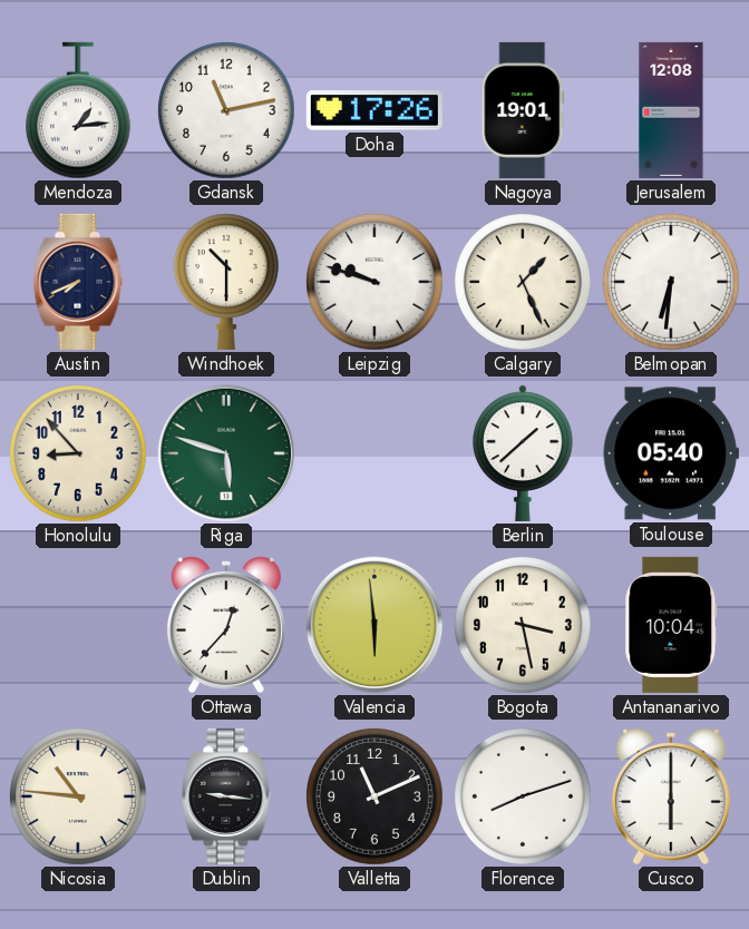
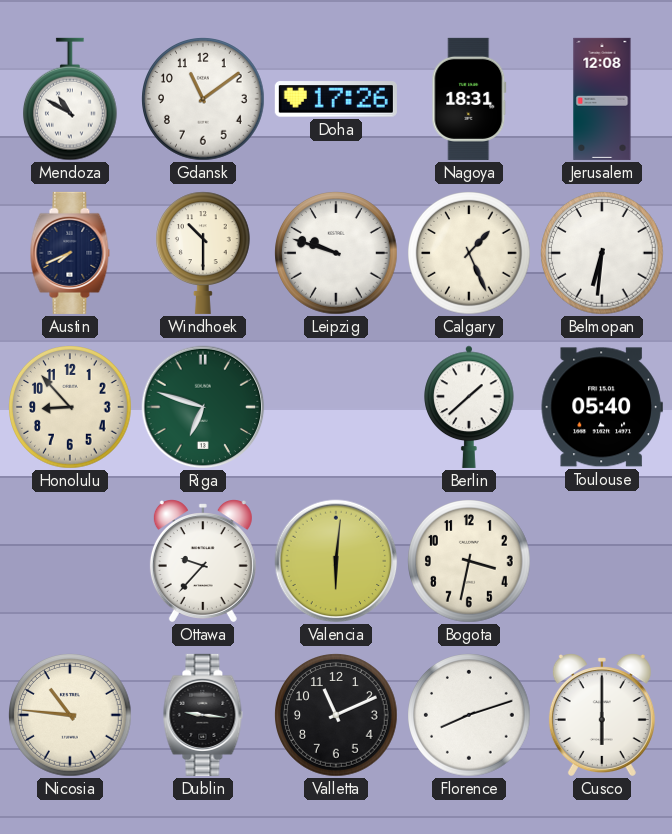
Mendoza: 1:14 -> 10:50 (71, 99)
Gdansk: 11:13 -> 11:09 (203, 99)
Nagoya: 19:01 -> 18:31 (469, 99)
Riga: 5:48 -> 6:48 (203, 407)
Ottawa: 12:37 -> 9:37 (203, 561)
Valencia: 5:59 -> 6:01 (336, 561)
Bogota: 3:28 -> 3:32 (469, 561)
Antananarivo: 10:04 -> none (671, 625)
